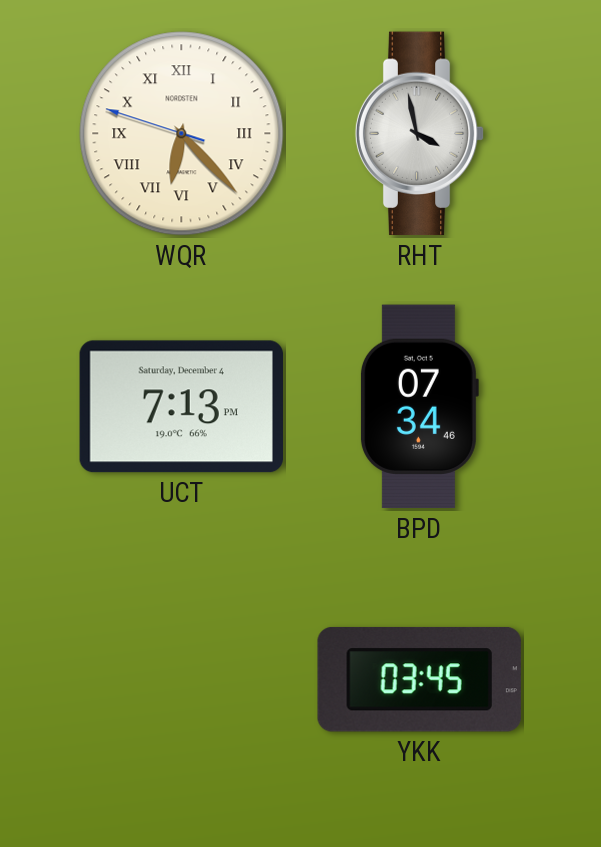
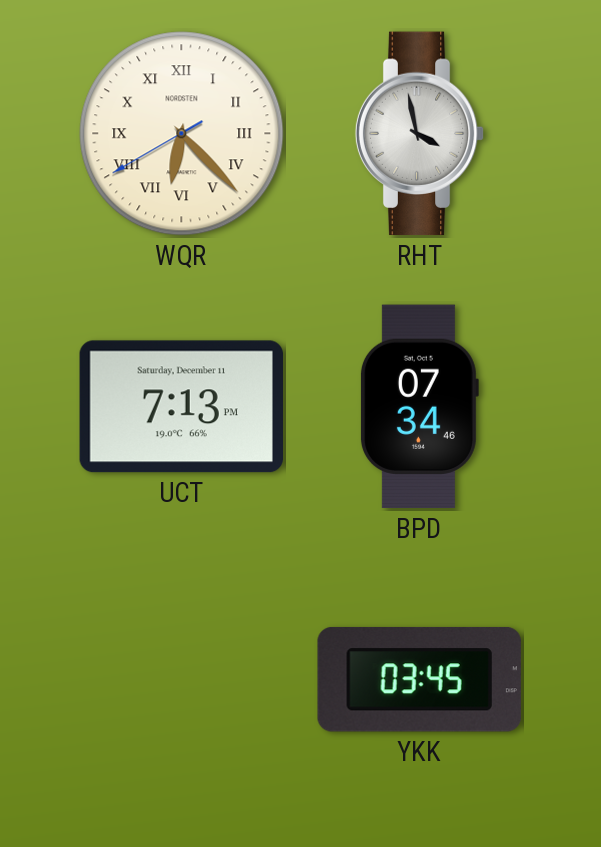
WQR: 6:22:48 -> 6:22:40 (182, 134)
UCT date: Saturday, December 4 -> Saturday, December 11 (181, 407)
